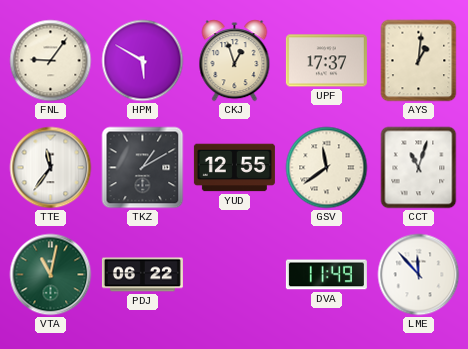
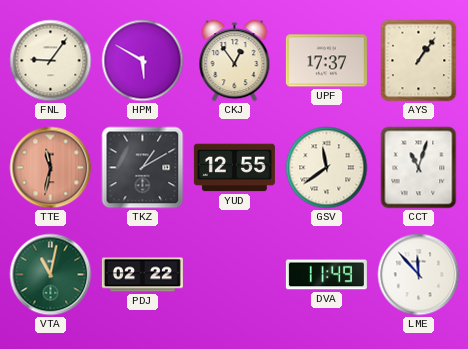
CKJ: 12:57 -> 12:54 (235, 61)
AYS: 1:01 -> 1:06 (419, 61)
TTE: 11:36 -> 11:32 (51, 168)
TTE dial: white -> salmon (51, 168)
PDJ: 06:22 -> 02:22 (142, 275)
